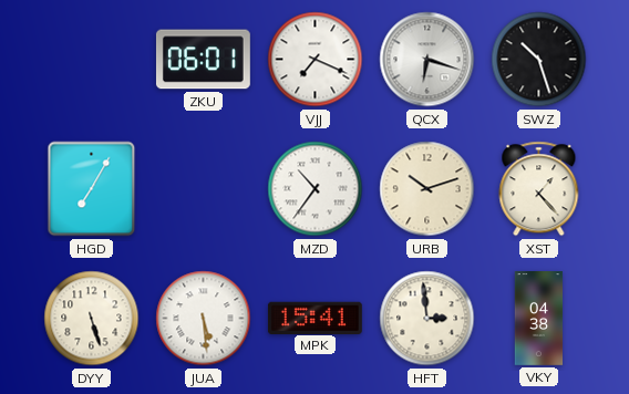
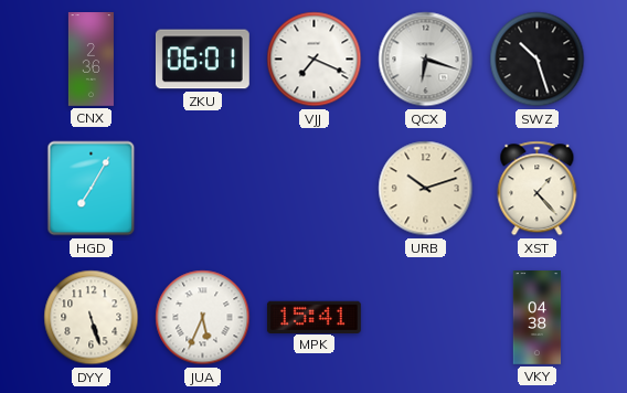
CNX: none -> 2:36 (91, 60)
MZD: 10:36 -> none (316, 189)
JUA: 5:29 -> 5:34 (203, 318)
HFT: 2:59 -> none (427, 319)
